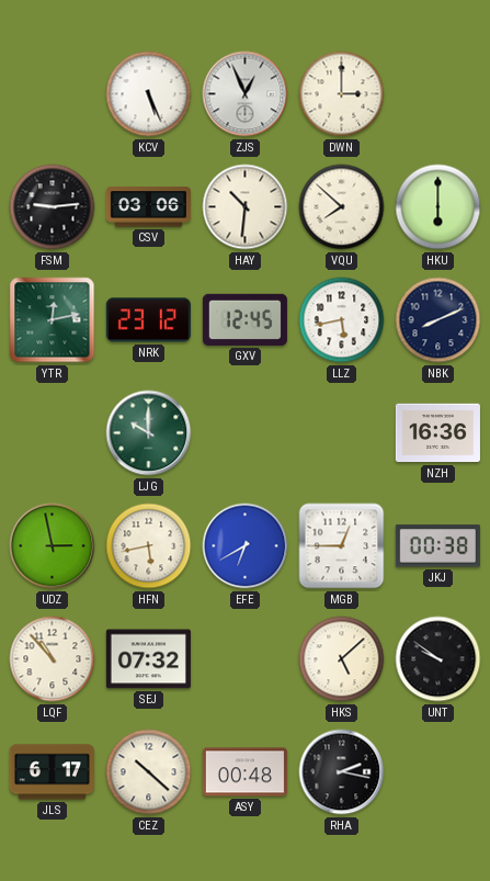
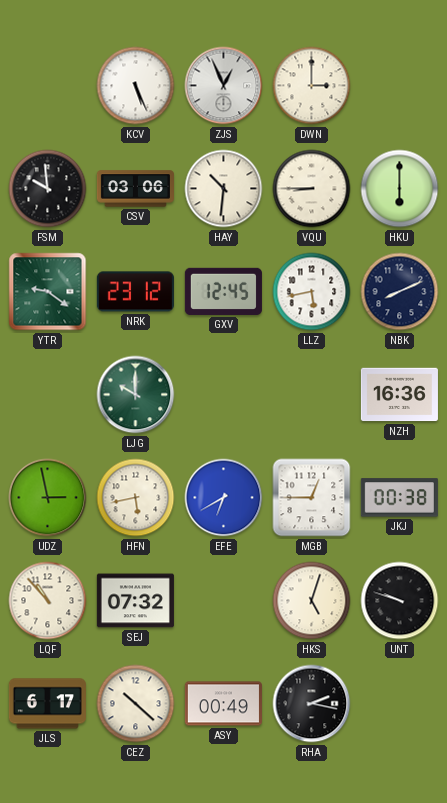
FSM: 9:14 -> 9:59 (48, 189)
VQU: 7:52 -> 8:45 (312, 189)
YTR: 12:13 -> 9:21 (48, 292)
HKS: 5:08 -> 5:03 (312, 601)
UNT: 9:51 -> 9:48 (400, 601)
ASY: 00:48 -> 00:49 (223, 704)
